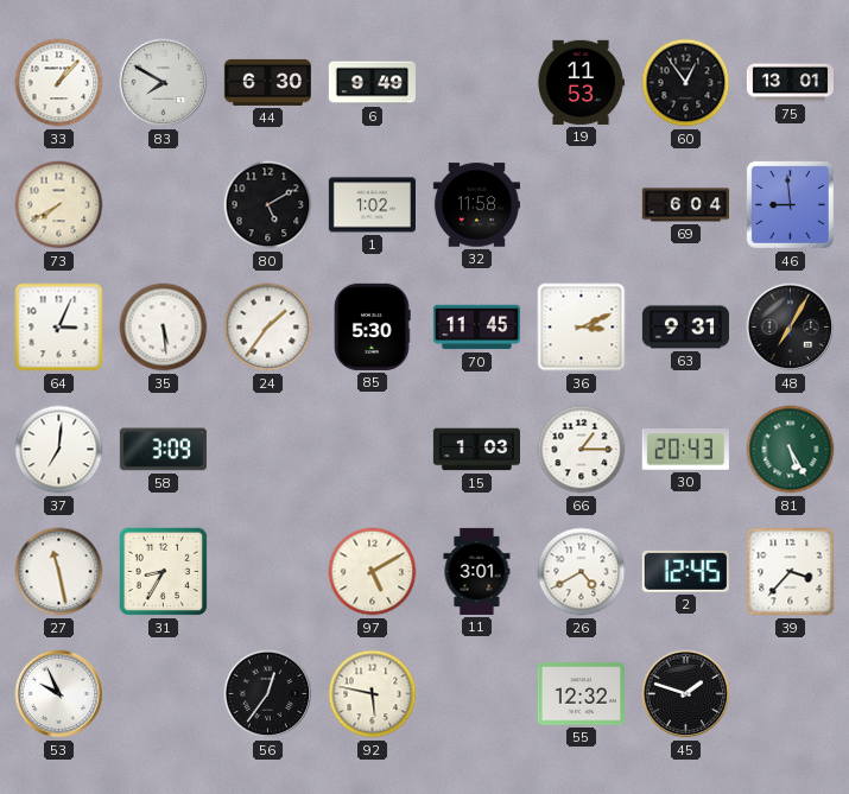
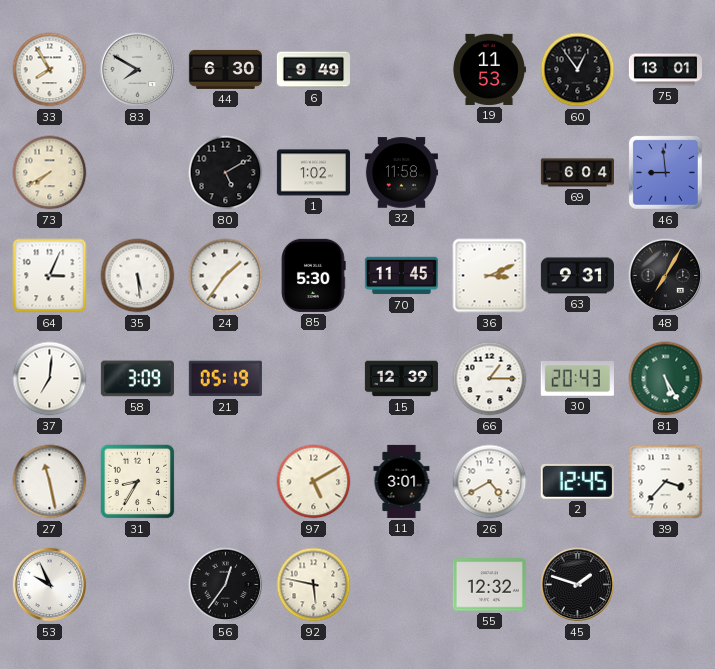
33: 1:07 -> 7:55 (50, 70)
21: none -> 05:19 (225, 379)
15: 1:03 -> 12:39 (401, 379)
